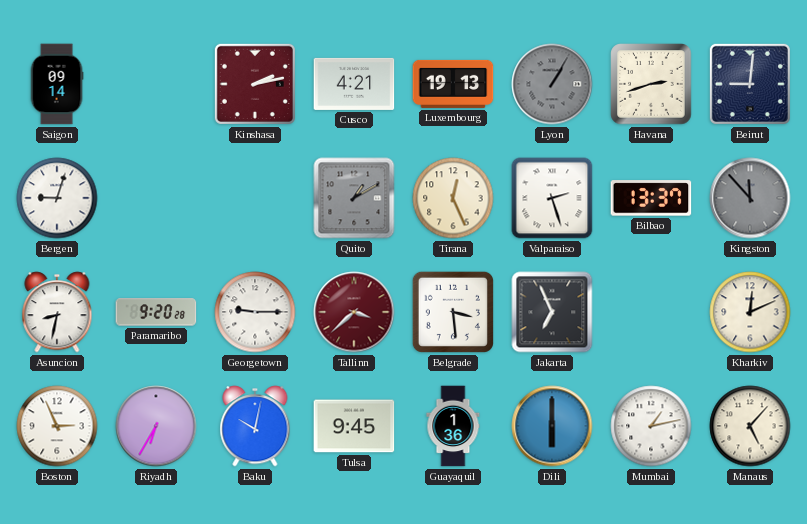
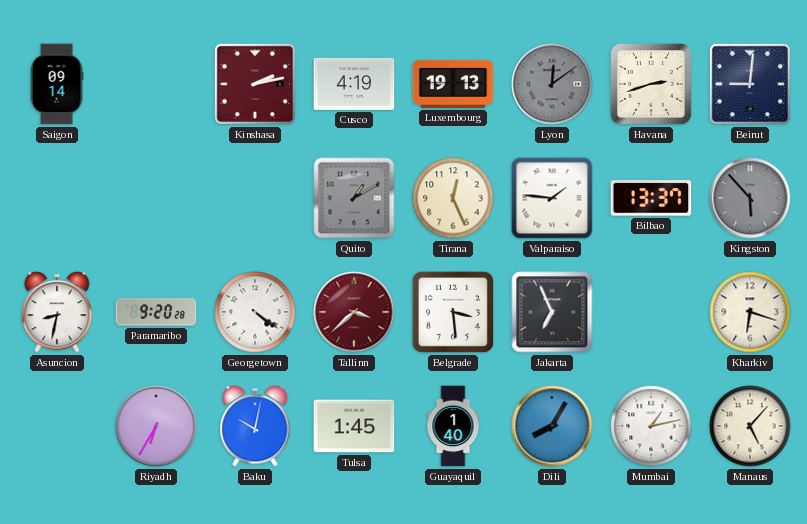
Cusco: 4:21 -> 4:19 (354, 84)
Lyon: 1:05 -> 12:09 (552, 84)
Bergen: 9:03 -> none (57, 198)
Valparaiso: 2:27 -> 1:46 (552, 198)
Kingston: 11:53 -> 5:53 (750, 198)
Georgetown: 9:15 -> 4:21 (255, 312)
Kharkiv: 12:11 -> 6:18 (750, 312)
Boston: 2:56 -> none (57, 426)
Tulsa: 9:45 -> 1:45 (354, 426)
Guayaquil: 1:36 -> 1:40 (453, 426)
Dili: 6:00 -> 8:05 (552, 426)
